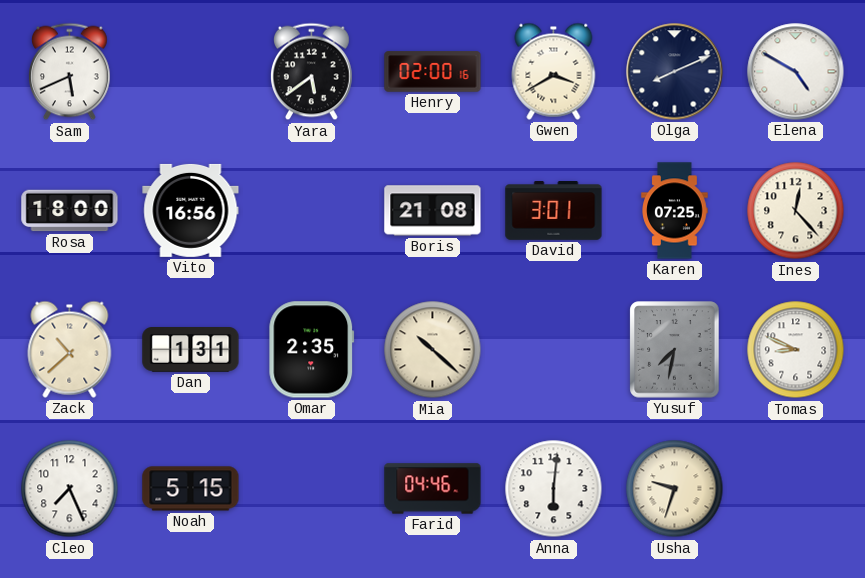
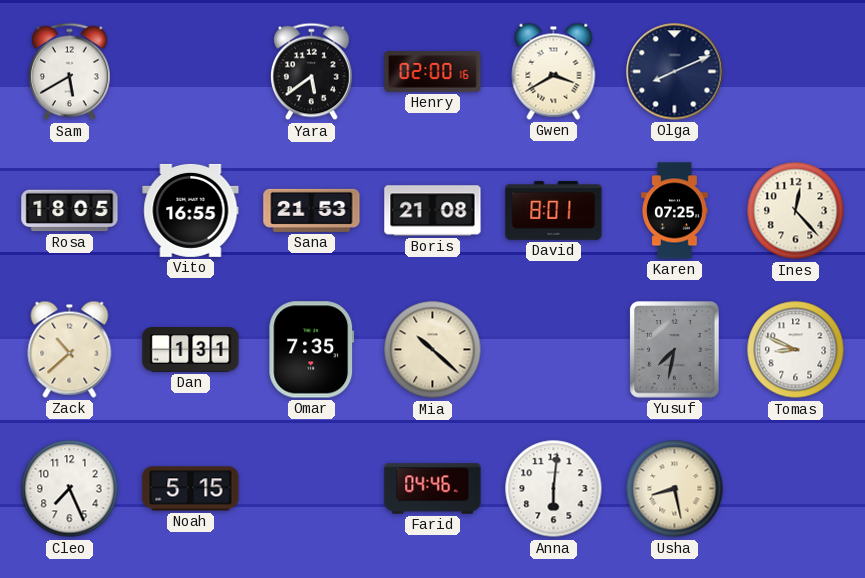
Sam: 5:41 -> 5:40 (70, 72)
Elena: 4:50 -> none (796, 72)
Rosa: 18:00 -> 18:05 (70, 211)
Vito: 16:56 -> 16:55 (191, 210)
Sana: none -> 21:53 (312, 210)
David: 3:01 -> 8:01 (554, 211)
Omar: 2:35 -> 7:35 (312, 350)
Usha: 9:33 -> 8:28 (675, 489)
